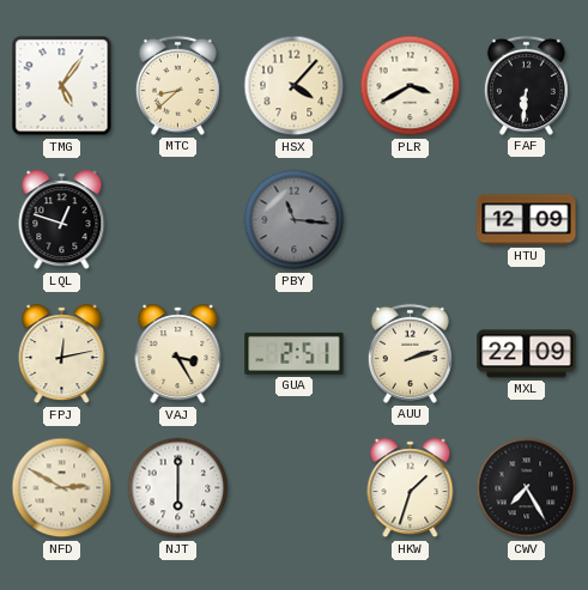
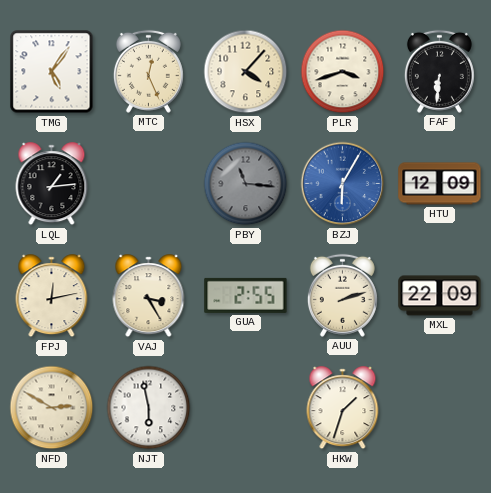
MTC: 8:38 -> 12:26 (148, 71)
PLR: 3:40 -> 3:42 (343, 72)
LQL: 12:48 -> 1:14 (52, 184)
BZJ: none -> 6:05 (343, 184)
GUA: 2:51 -> 2:55 (246, 295)
NJT: 6:00 -> 5:58 (149, 408)
CWV: 7:25 -> none (527, 488)
